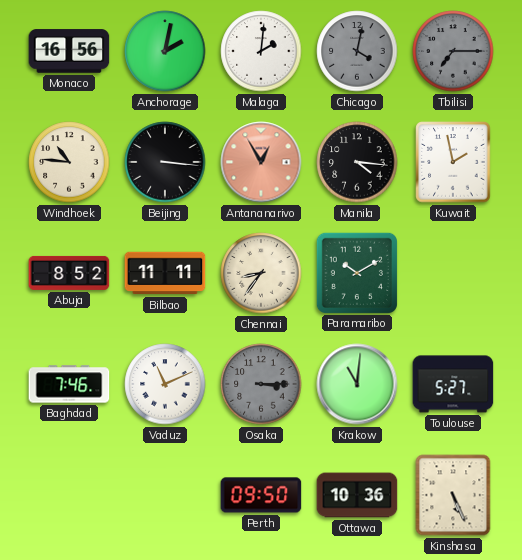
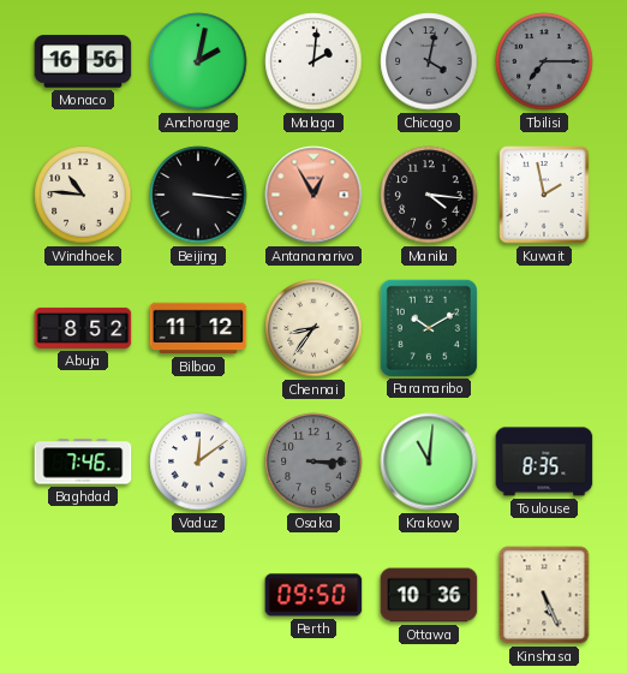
Bilbao: 11:11 -> 11:12 (198, 328)
Vaduz: 11:11 -> 12:09 (198, 461)
Toulouse: 5:27 -> 8:35 (544, 461)
